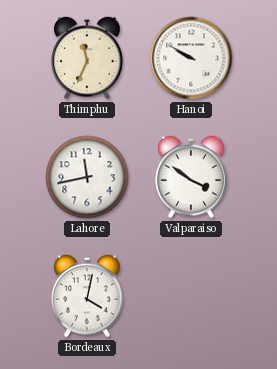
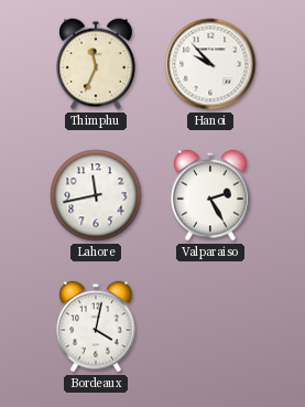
Hanoi: 9:50 -> 9:53 (210, 64)
Valparaiso: 3:51 -> 2:25 (210, 195)
